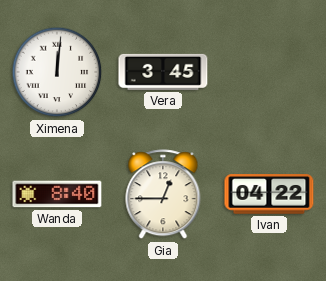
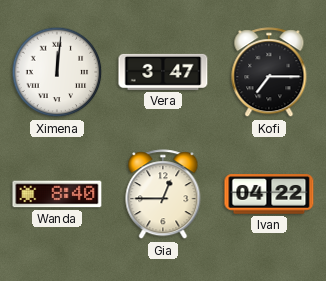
Vera: 3:45 -> 3:47 (163, 72)
Kofi: none -> 7:15 (269, 73)
